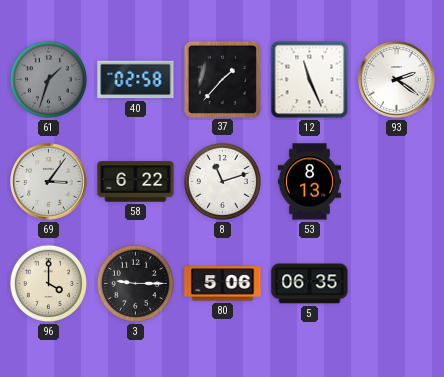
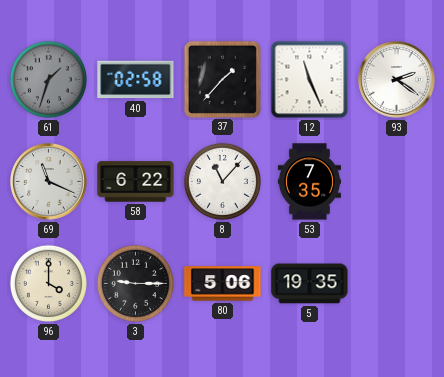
69: 3:06 -> 11:19 (49, 182)
8: 11:12 -> 11:07 (222, 181)
53: 8:13 -> 7:35 (309, 182)
5: 06:35 -> 19:35 (310, 284)
